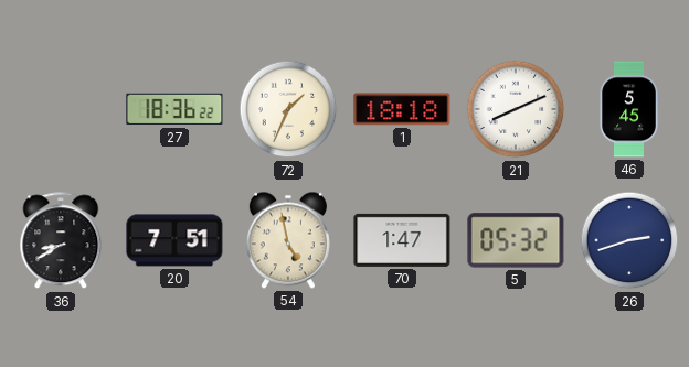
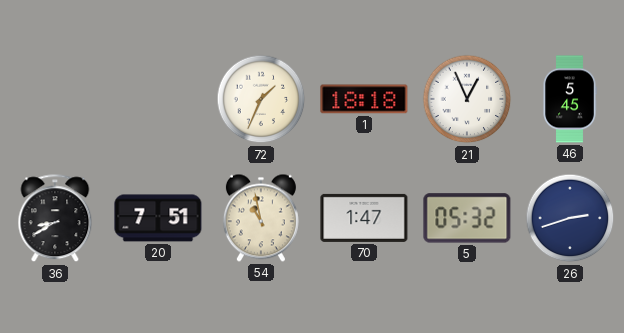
27: 18:36 -> none (174, 109)
21: 8:11 -> 12:56 (467, 99)
54: 4:58 -> 10:58 (261, 218)
